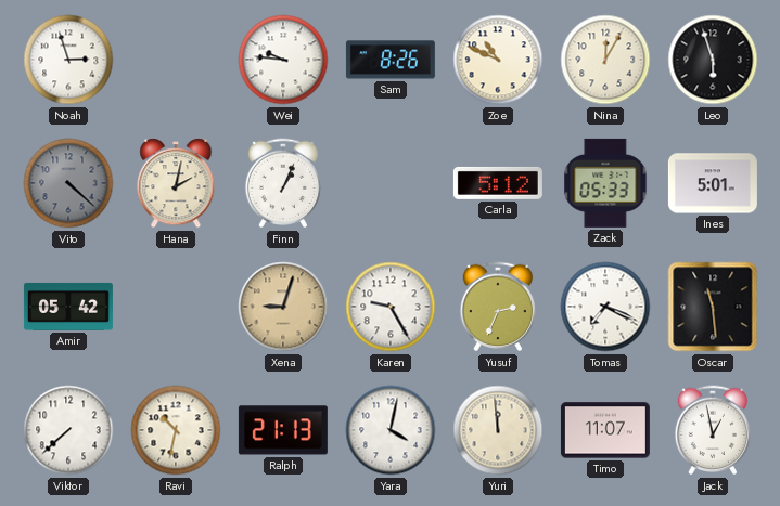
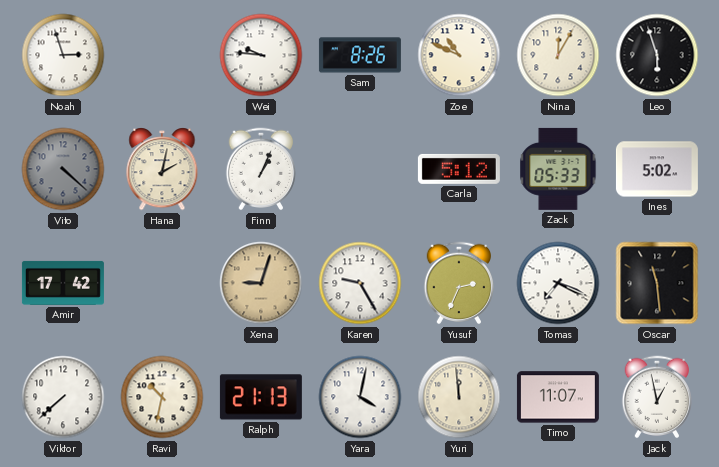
Ines: 5:01 -> 5:02 (657, 169)
Amir: 05:42 -> 17:42 (63, 283)
